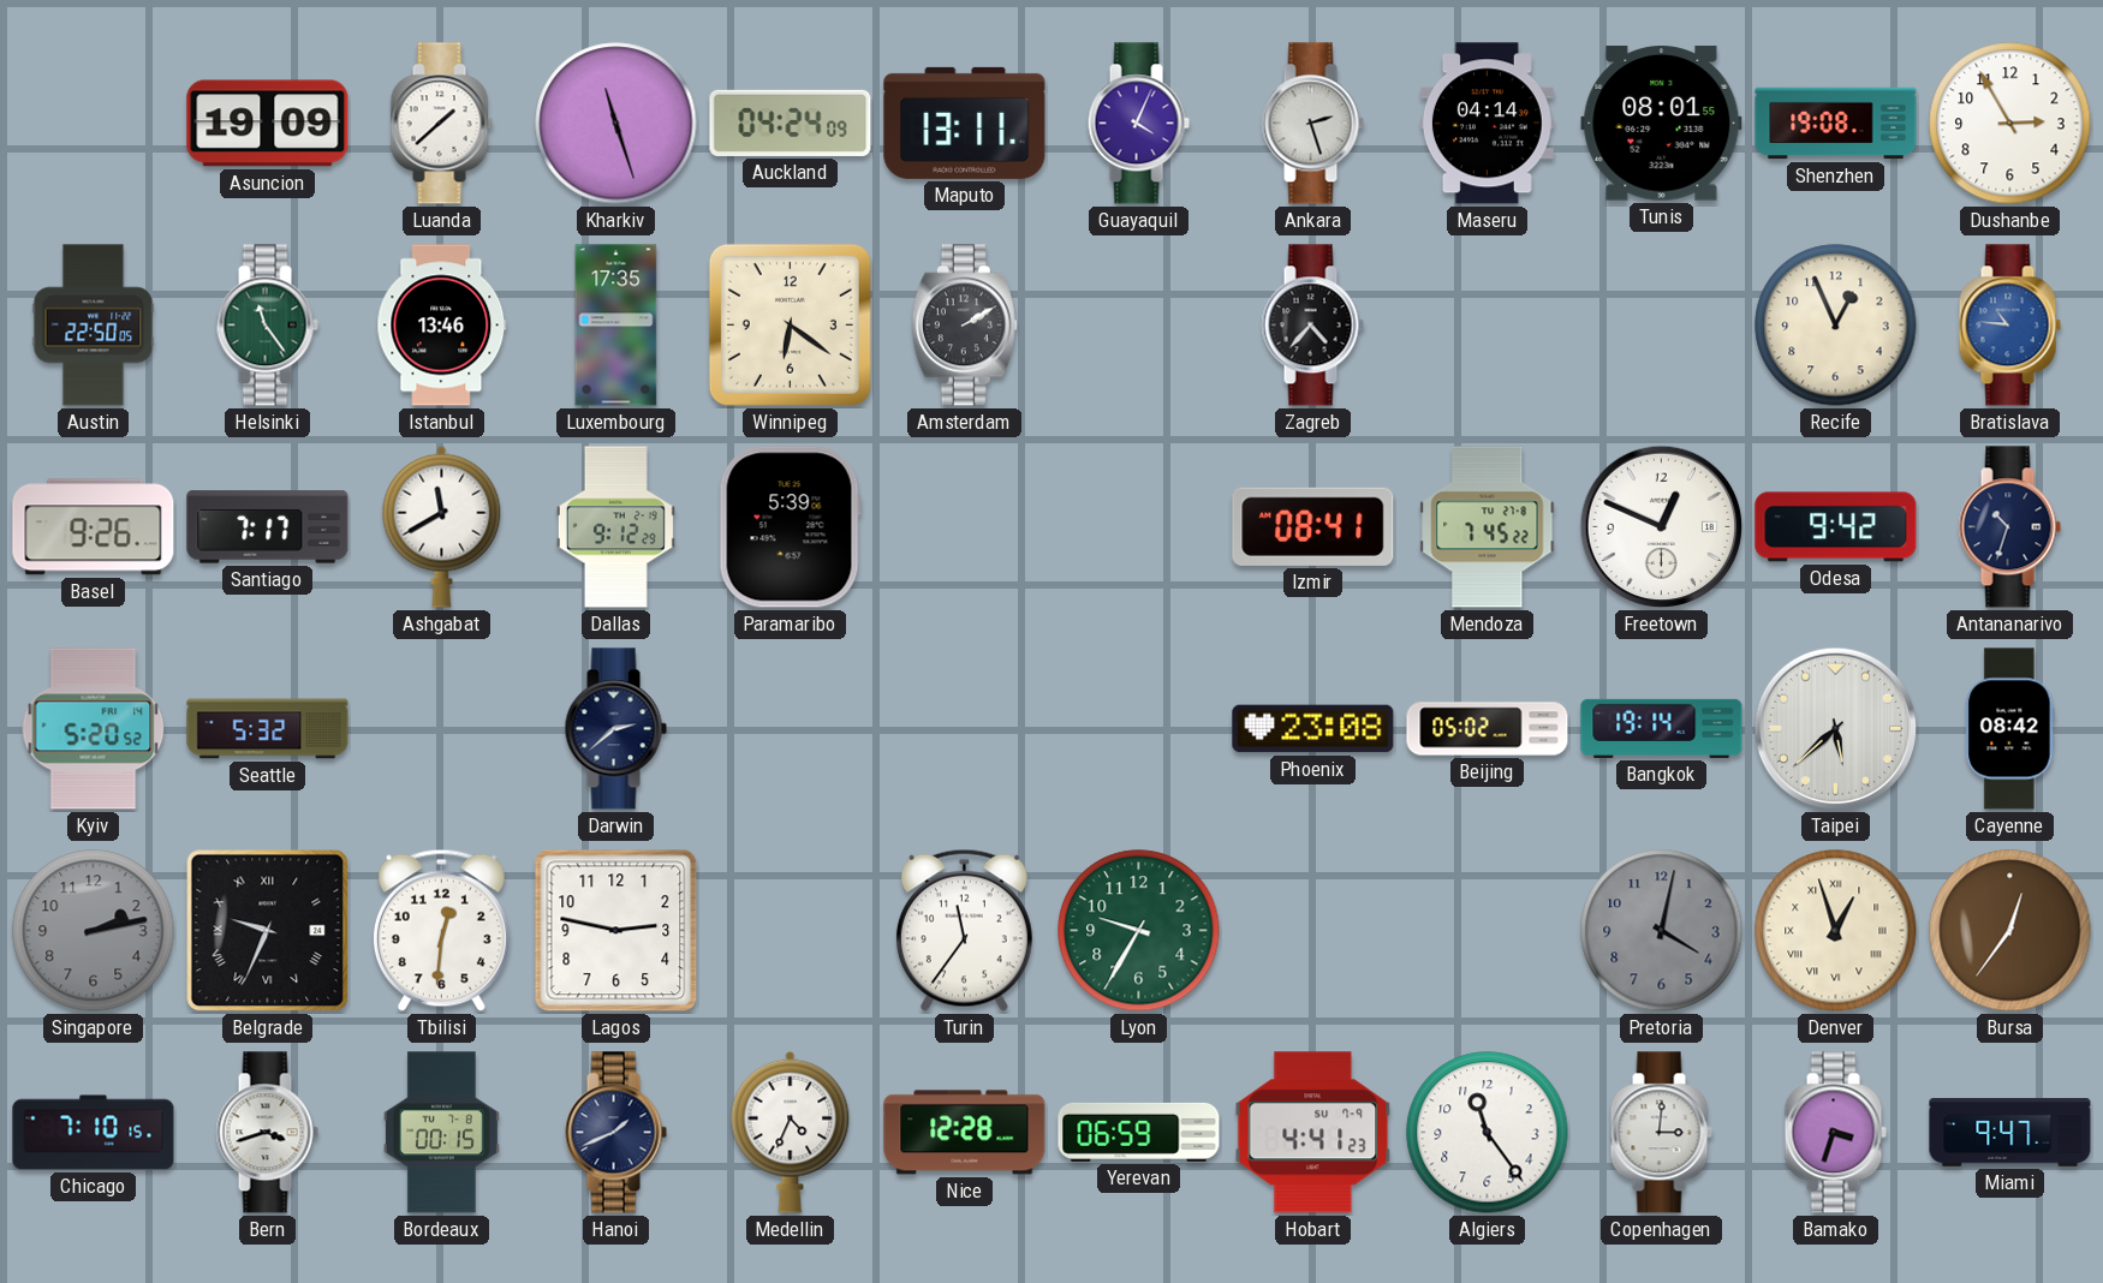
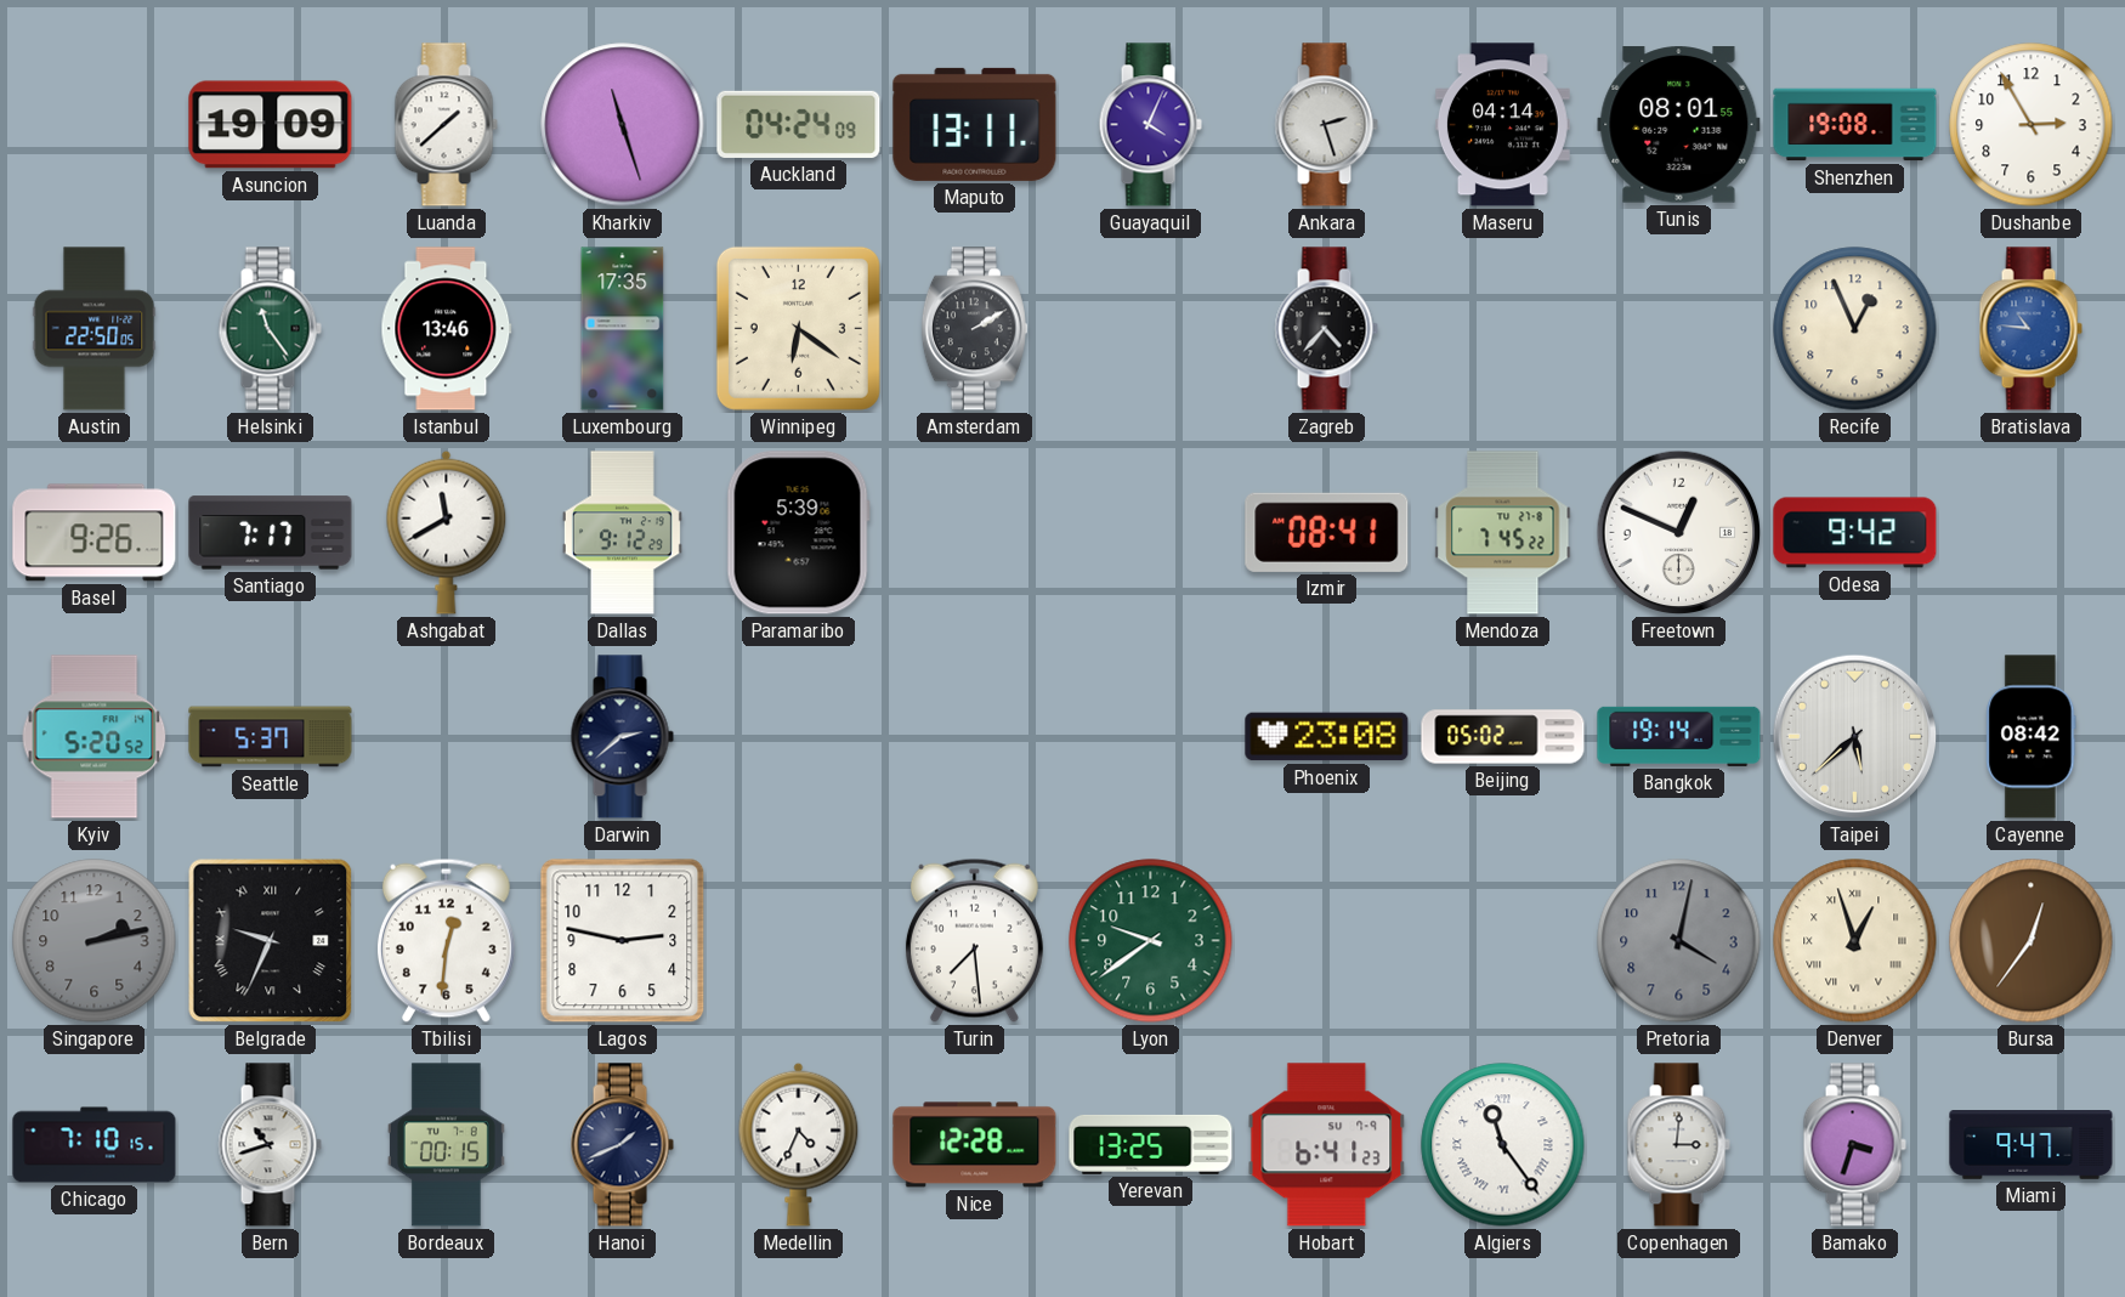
Antananarivo: 10:33 -> none (2009, 527)
Seattle: 5:32 -> 5:37 (271, 737)
Turin: 11:36 -> 7:29 (974, 940)
Lyon: 9:35 -> 9:39 (1151, 941)
Bern: 3:42 -> 10:42 (270, 1145)
Yerevan: 06:59 -> 13:25 (1151, 1144)
Hobart: 4:41 -> 6:41 (1327, 1145)
Algiers numerals: Arabic -> Roman (1503, 1145)
